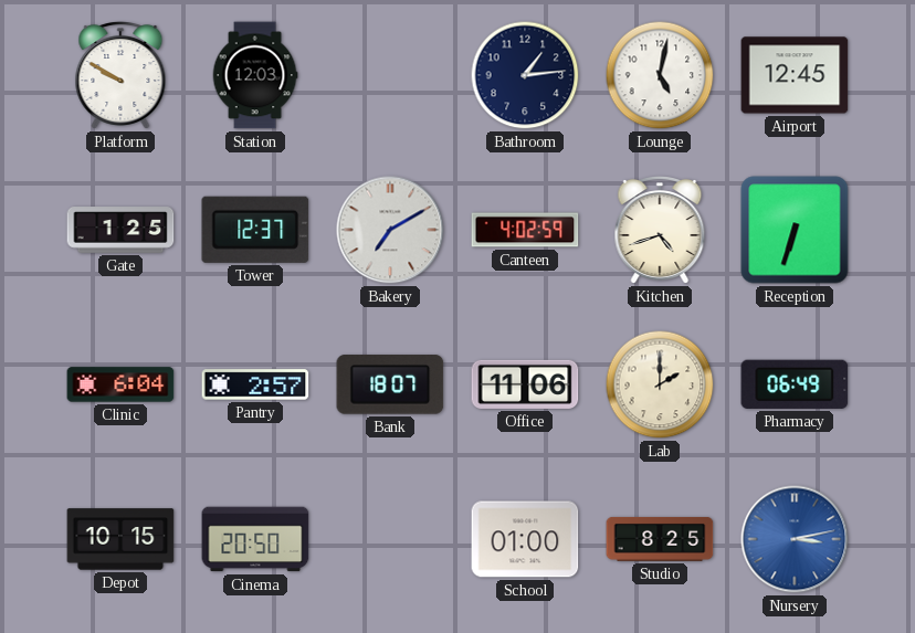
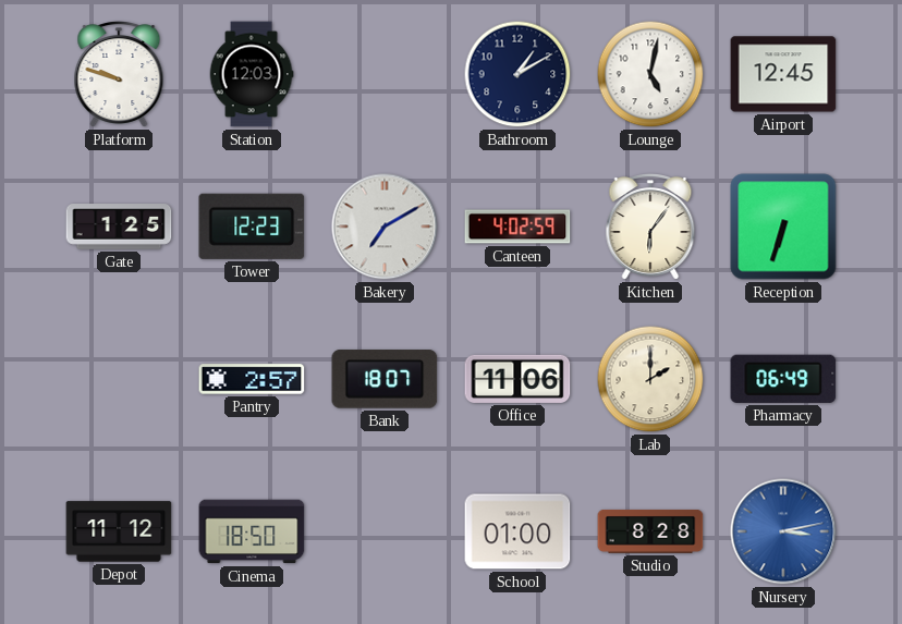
Platform: 9:50 -> 9:48 (119, 75)
Bathroom: 1:14 -> 1:10 (517, 74)
Tower: 12:37 -> 12:23 (252, 227)
Kitchen: 4:42 -> 6:06 (650, 228)
Clinic: 6:04 -> none (120, 384)
Depot: 10:15 -> 11:12 (119, 531)
Cinema: 20:50 -> 18:50 (252, 531)
Studio: 8:25 -> 8:28 (650, 531)
